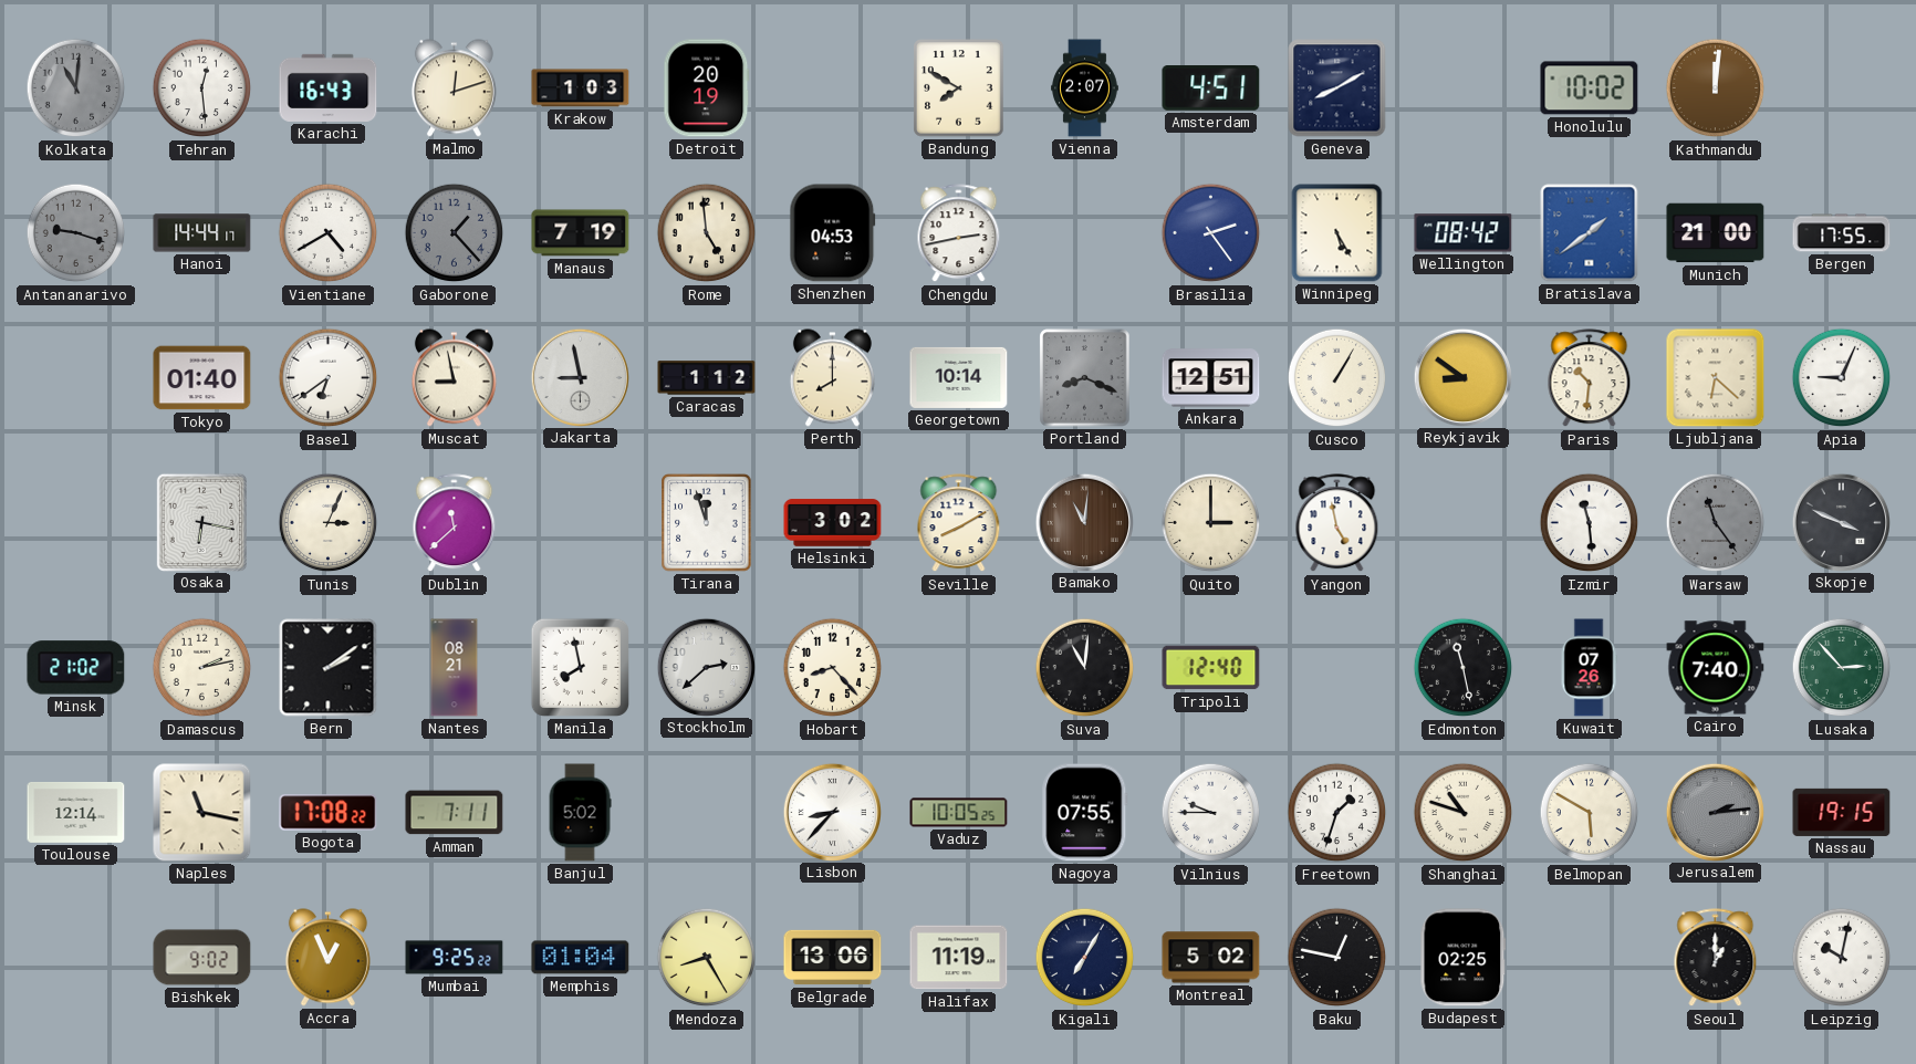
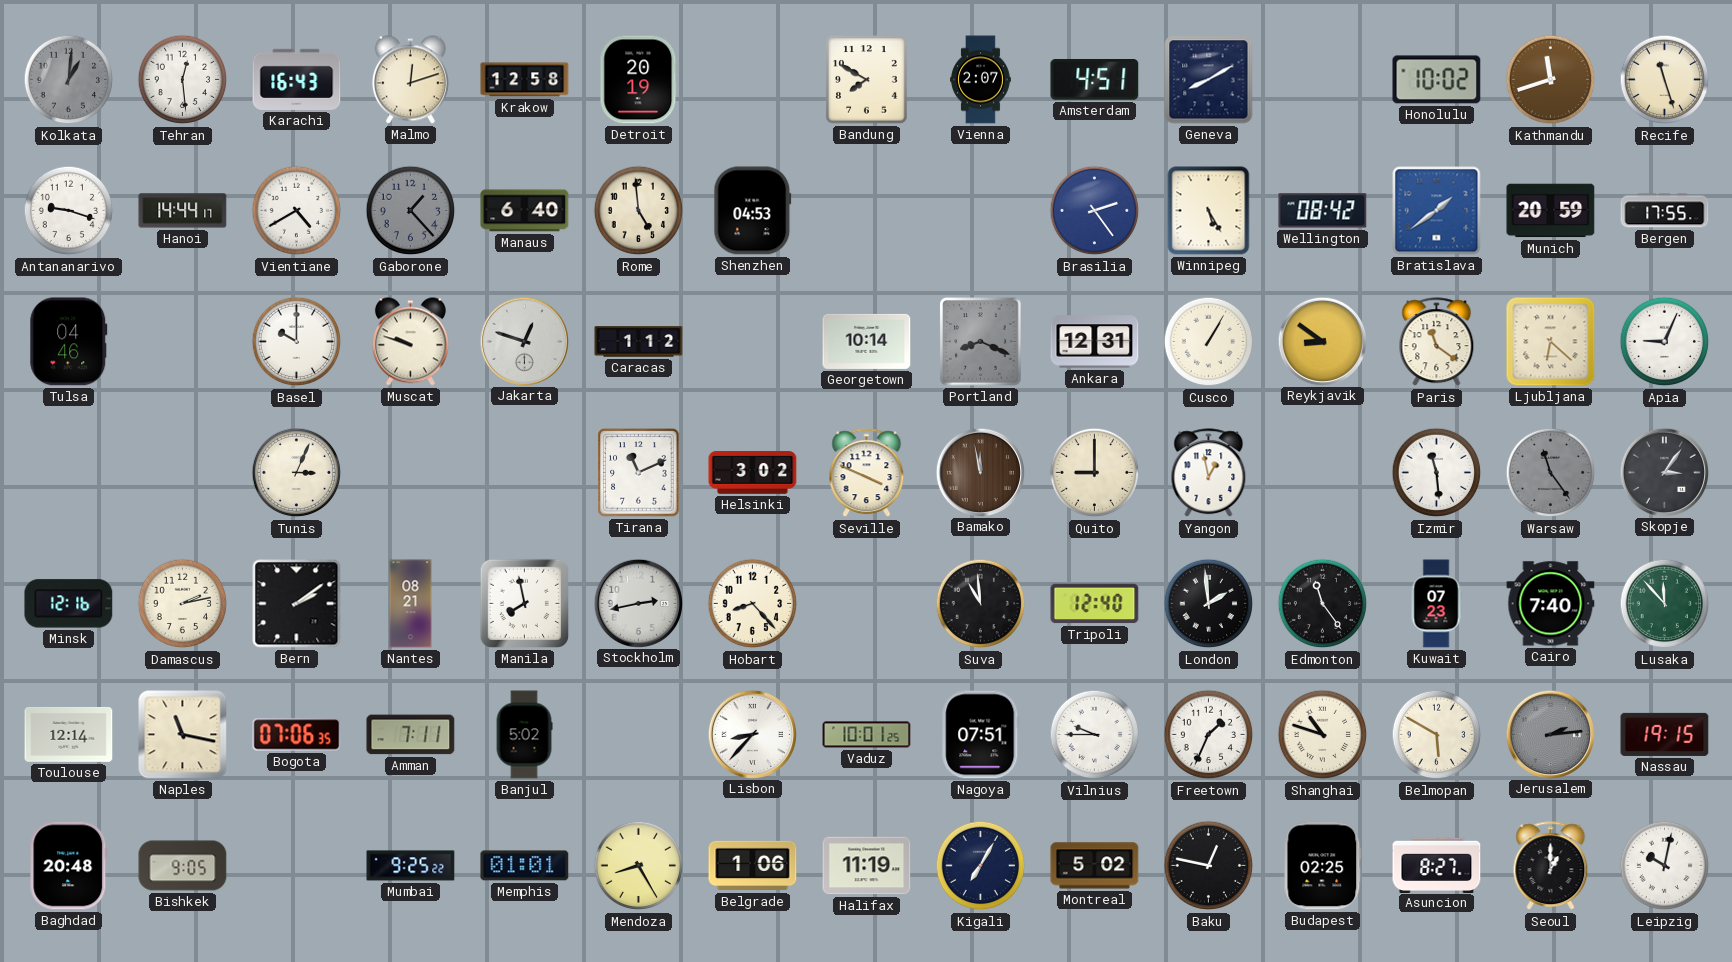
Kolkata: 11:01 -> 1:01 (69, 80)
Krakow: 1:03 -> 12:58 (525, 80)
Kathmandu: 12:01 -> 11:42 (1551, 80)
Recife: none -> 11:27 (1665, 80)
Antananarivo dial: grey -> white (69, 211)
Manaus: 7:19 -> 6:40 (525, 211)
Chengdu: 2:43 -> none (959, 233)
Munich: 21:00 -> 20:59 (1551, 211)
Tulsa: none -> 04:46 (69, 342)
Tokyo: 01:40 -> none (202, 378)
Basel: 6:39 -> 10:00 (297, 342)
Muscat: 8:58 -> 9:48 (410, 342)
Jakarta: 8:58 -> 12:48 (524, 341)
Perth: 8:00 -> none (832, 378)
Ankara: 12:51 -> 12:31 (1095, 342)
Paris: 10:31 -> 11:21 (1437, 342)
Osaka: 6:17 -> none (201, 522)
Dublin: 11:38 -> none (455, 523)
Tirana: 11:57 -> 11:11 (639, 473)
Seville: 8:10 -> 3:49 (867, 473)
Bamako: 11:01 -> 11:58 (980, 472)
Quito: 3:00 -> 9:00 (1095, 473)
Yangon: 4:58 -> 12:58 (1209, 473)
Skopje: 3:49 -> 3:06 (1664, 472)
Minsk: 21:02 -> 12:16 (69, 604)
Stockholm: 2:38 -> 2:43 (638, 603)
Suva: 11:01 -> 10:59 (981, 604)
London: none -> 1:59 (1209, 604)
Edmonton: 11:28 -> 11:24 (1323, 604)
Kuwait: 07:26 -> 07:23 (1436, 604)
Lusaka: 2:53 -> 11:53 (1665, 604)
Bogota: 17:08 -> 07:06 (297, 735)
Vaduz: 10:05 -> 10:01 (867, 735)
Nagoya: 07:55 -> 07:51 (981, 735)
Freetown: 1:33 -> 1:34 (1209, 735)
Baghdad: none -> 20:48 (69, 866)
Bishkek: 9:02 -> 9:05 (183, 866)
Accra: 12:56 -> none (327, 958)
Memphis: 01:04 -> 01:01 (525, 866)
Belgrade: 13:06 -> 1:06 (753, 866)
Asuncion: none -> 8:27 (1437, 865)
